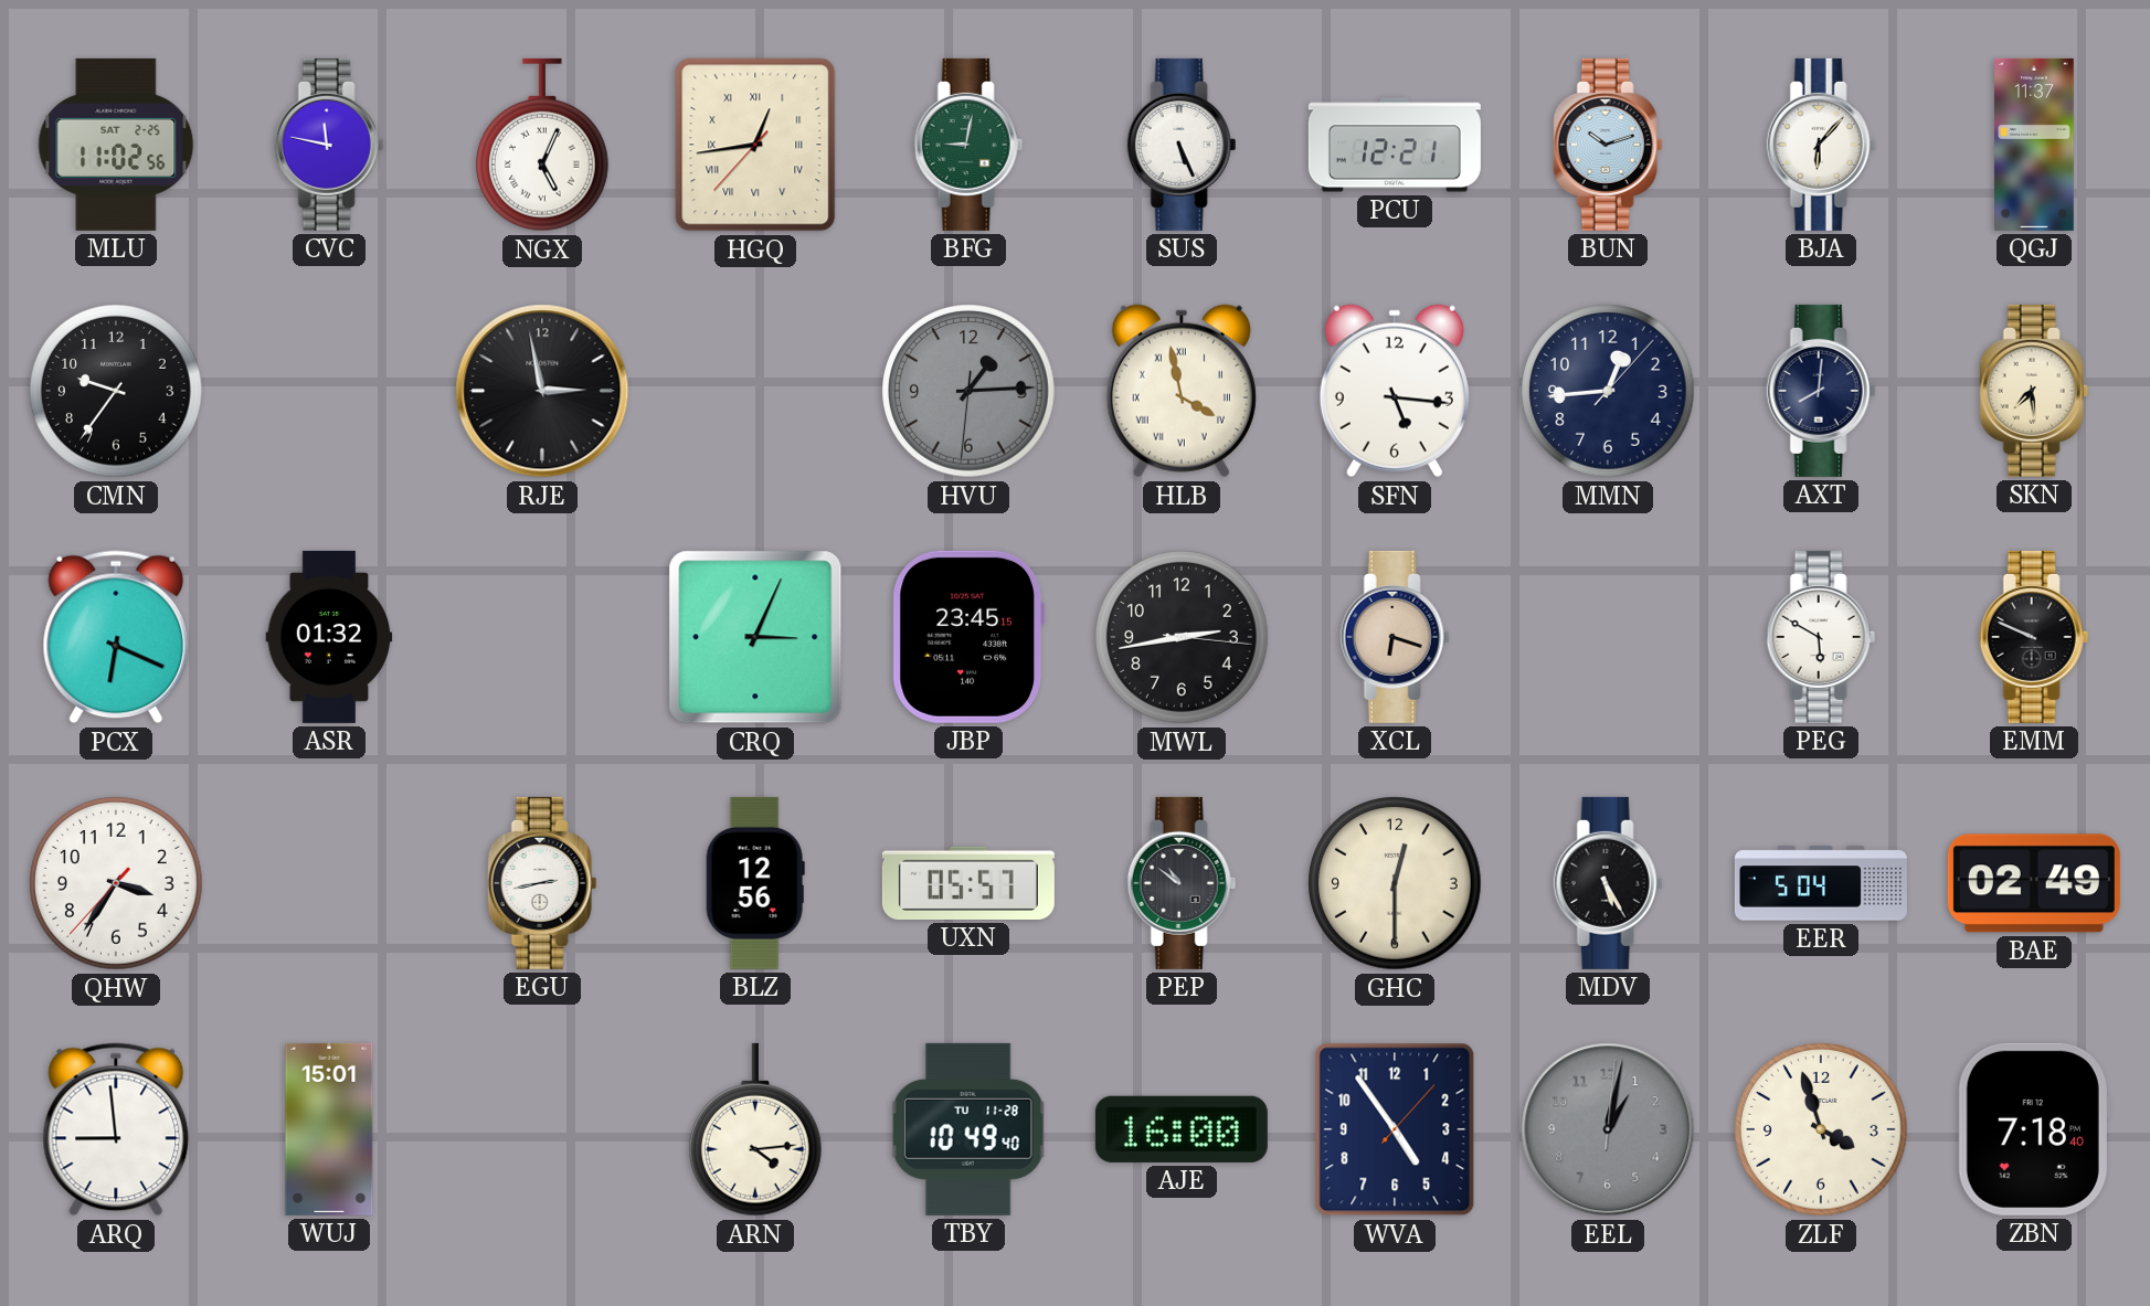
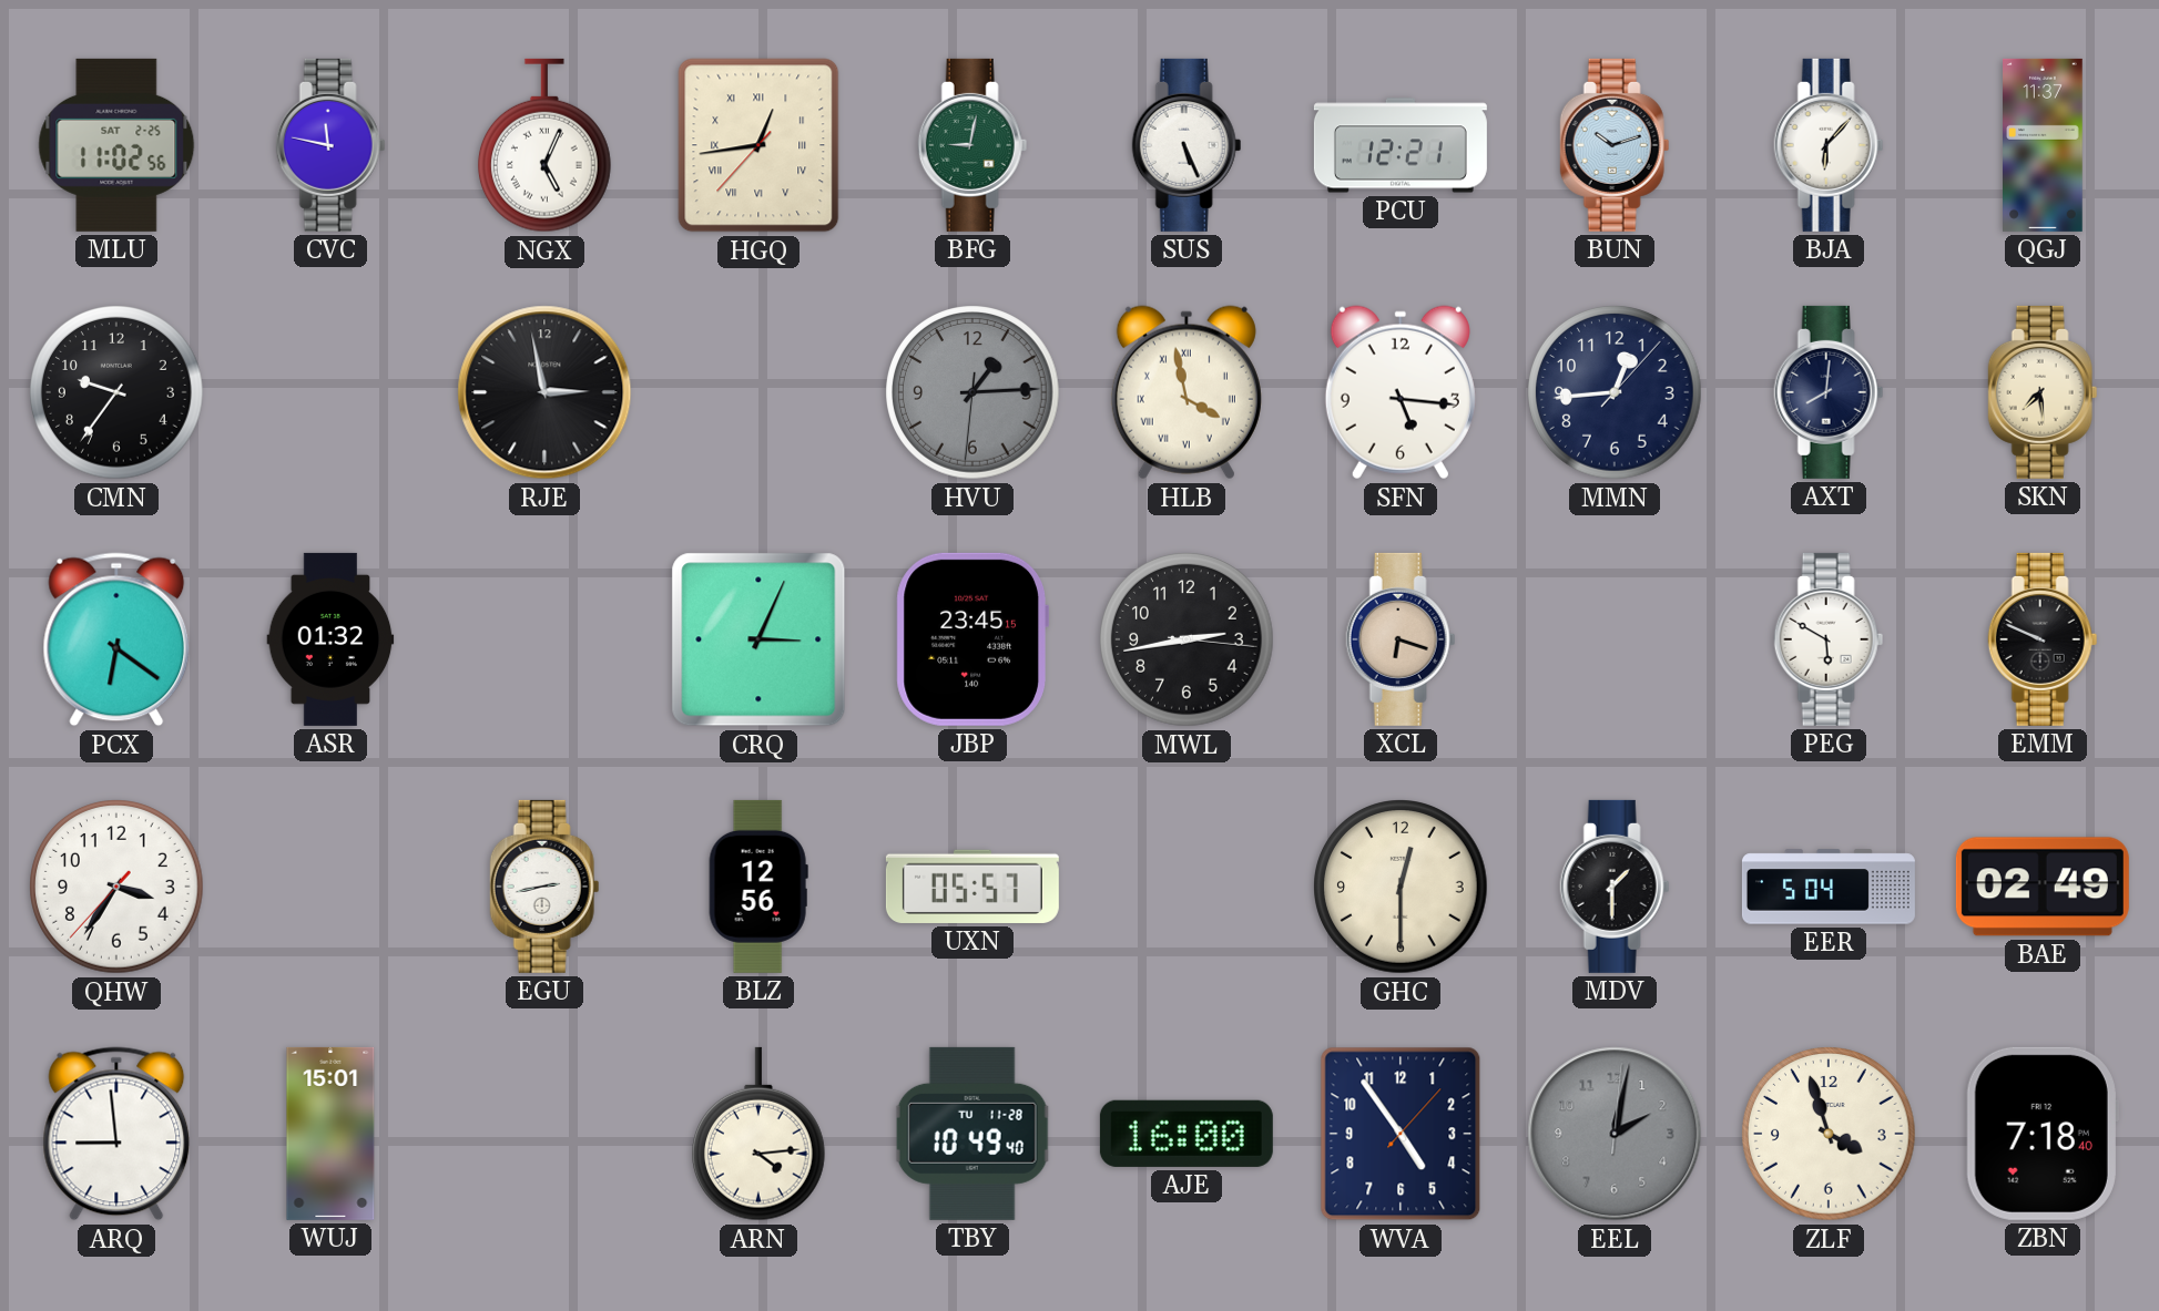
PCX: 6:19 -> 6:21 (116, 639)
PEP: 10:51 -> none (1182, 883)
MDV: 5:25 -> 1:30 (1615, 887)
EEL: 1:02 -> 2:02 (1615, 1134)
